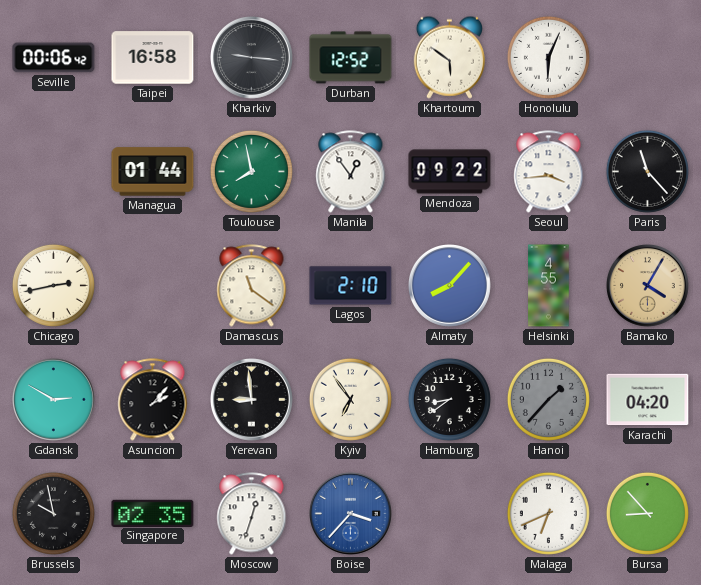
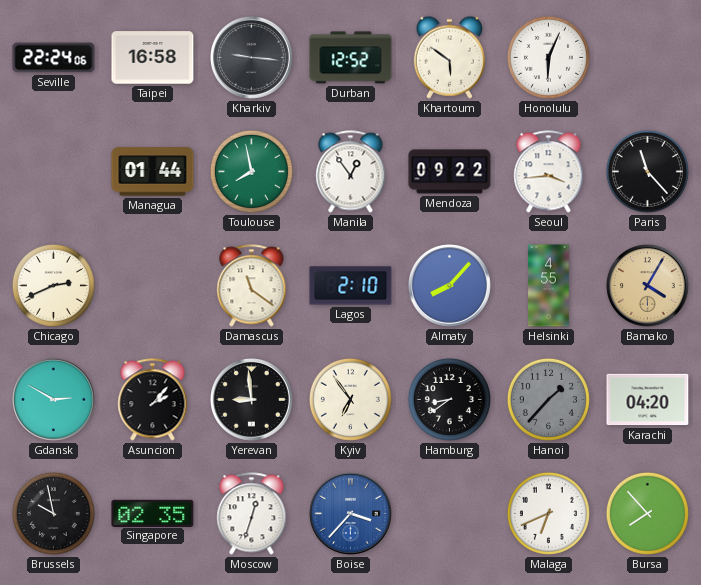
Seville: 00:06 -> 22:24 (54, 58)
Chicago: 2:43 -> 2:41 (53, 285)
Bursa: 8:53 -> 7:53 (647, 513)
